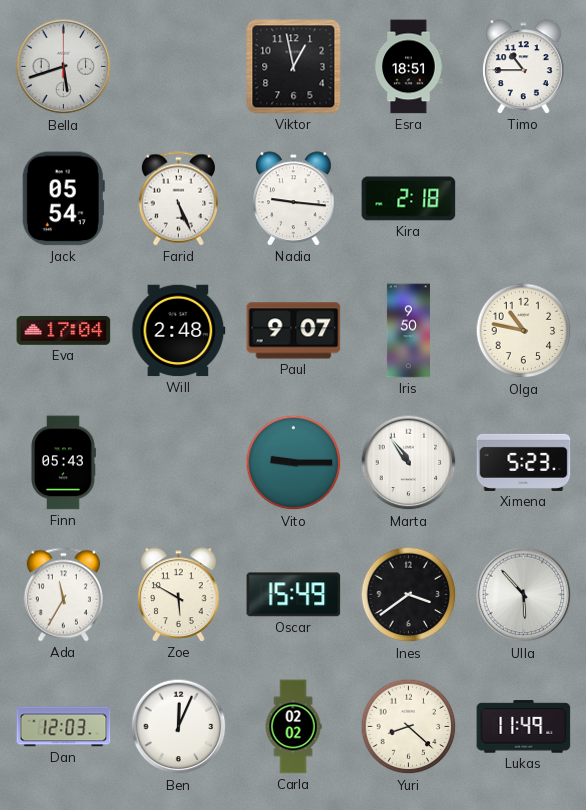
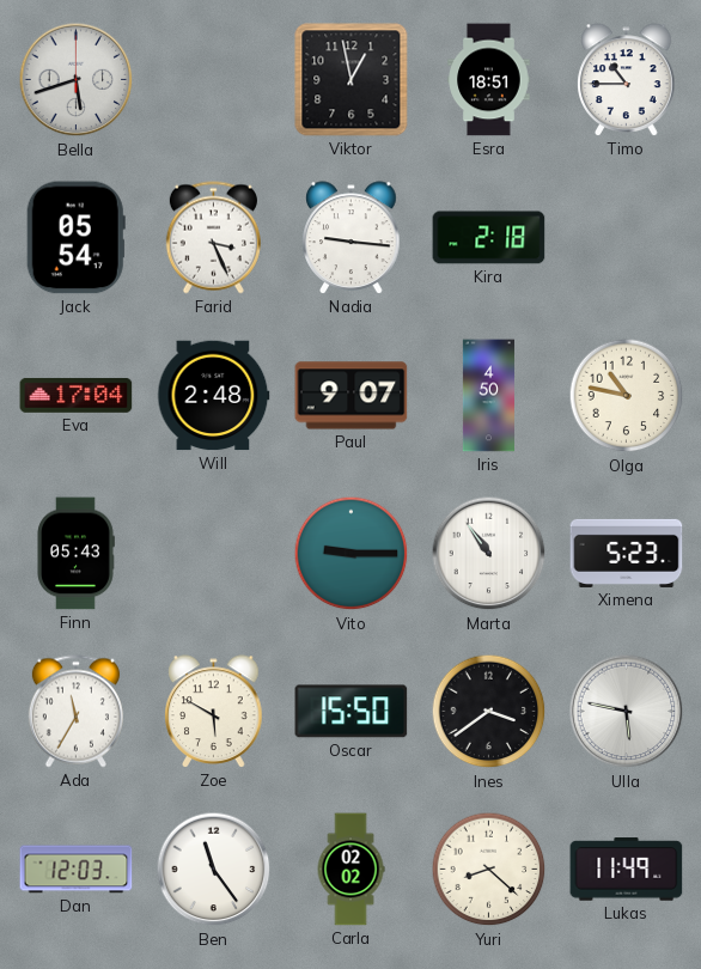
Farid: 5:26 -> 3:26 (213, 238)
Iris: 9:50 -> 4:50 (488, 396)
Oscar: 15:49 -> 15:50 (352, 712)
Ulla: 5:53 -> 5:47 (627, 712)
Ben: 12:04 -> 11:24 (214, 870)
